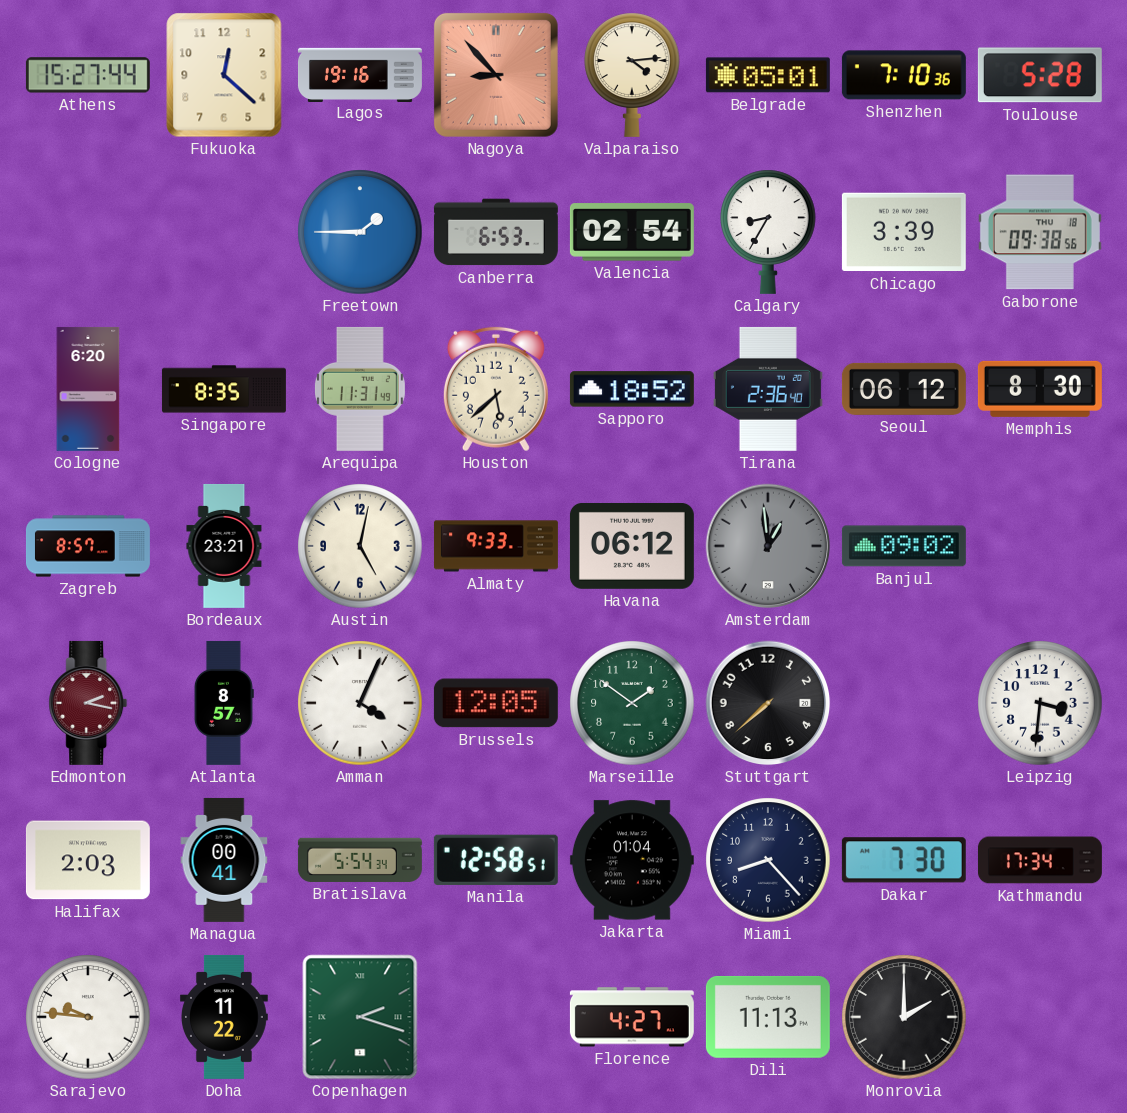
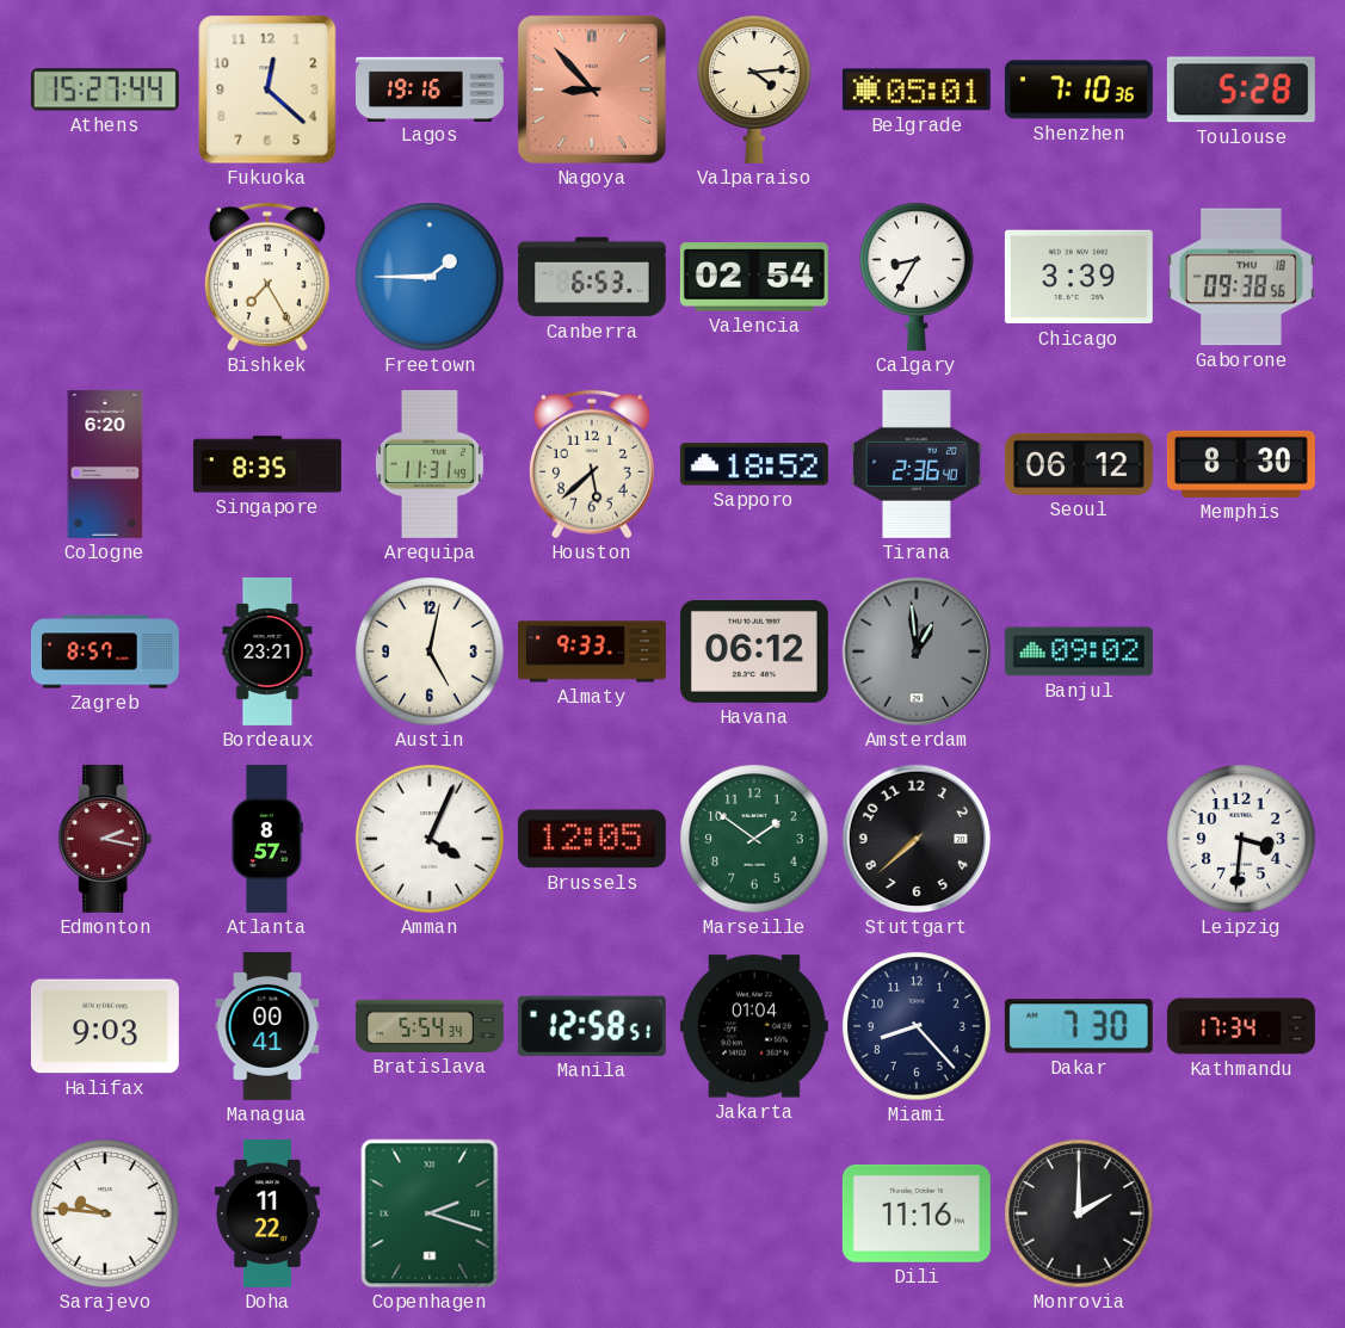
Bishkek: none -> 7:25 (267, 277)
Halifax: 2:03 -> 9:03 (105, 1026)
Florence: 4:27 -> none (632, 1017)
Dili: 11:13 -> 11:16 (917, 1213)
